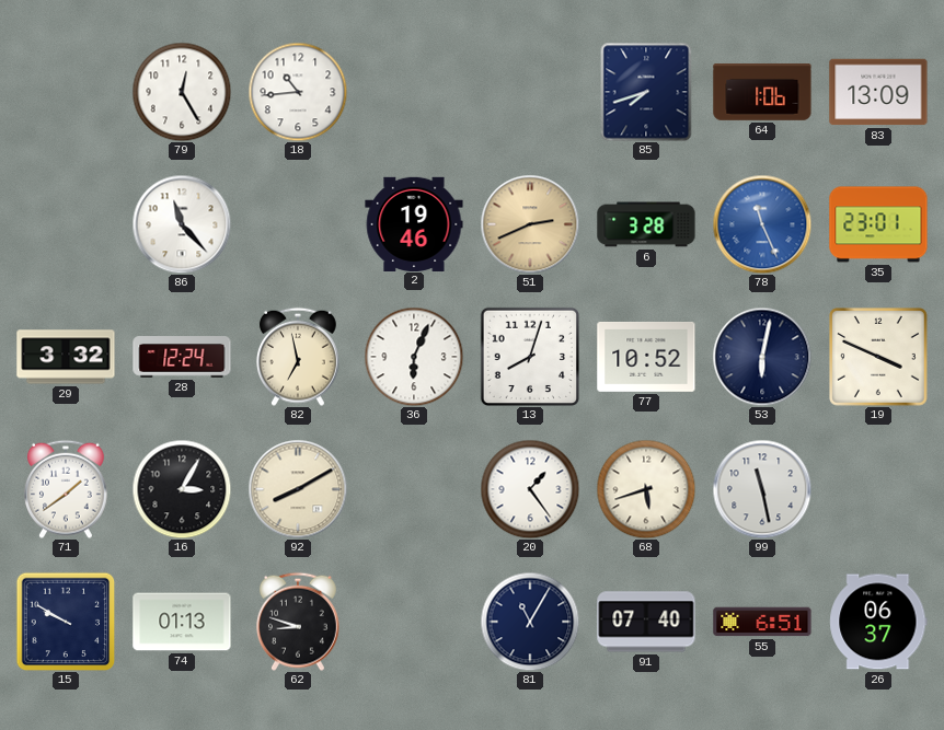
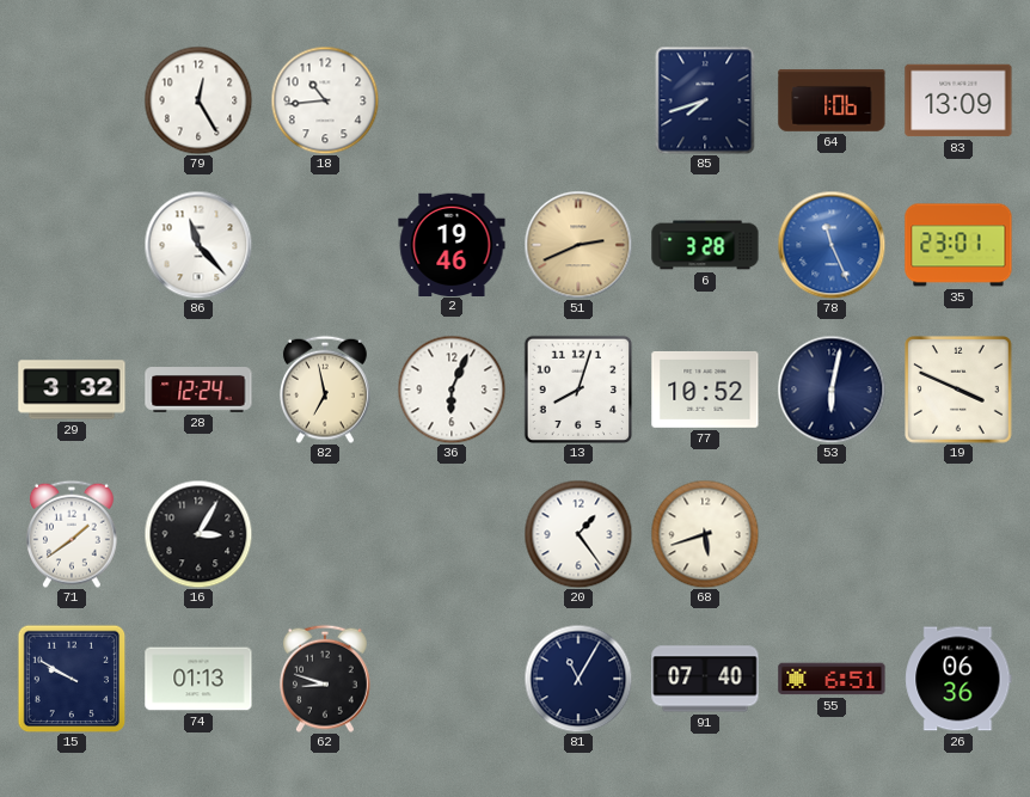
92: 8:10 -> none (298, 489)
99: 11:28 -> none (762, 489)
26: 06:37 -> 06:36 (958, 679)
